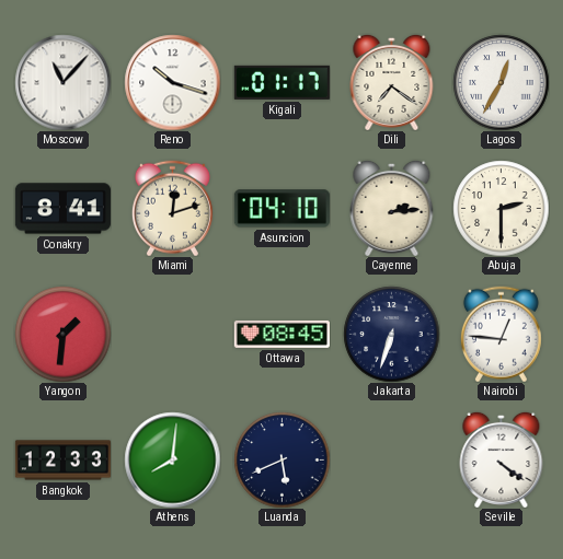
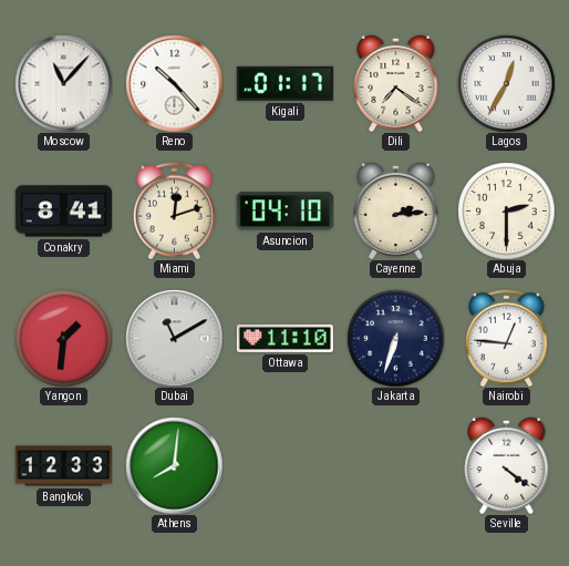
Reno: 10:18 -> 10:23 (174, 83)
Dubai: none -> 11:10 (174, 338)
Ottawa: 08:45 -> 11:10 (284, 338)
Luanda: 5:41 -> none (281, 459)
